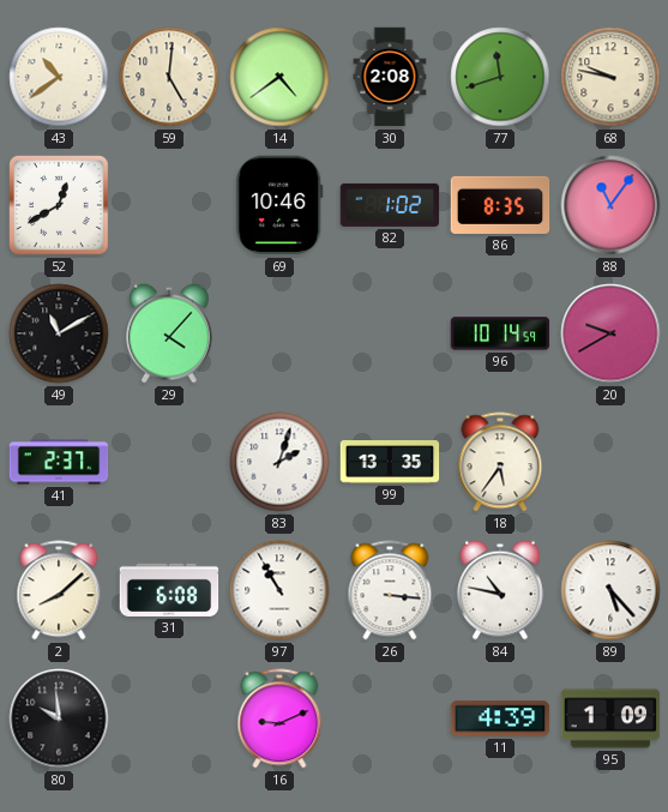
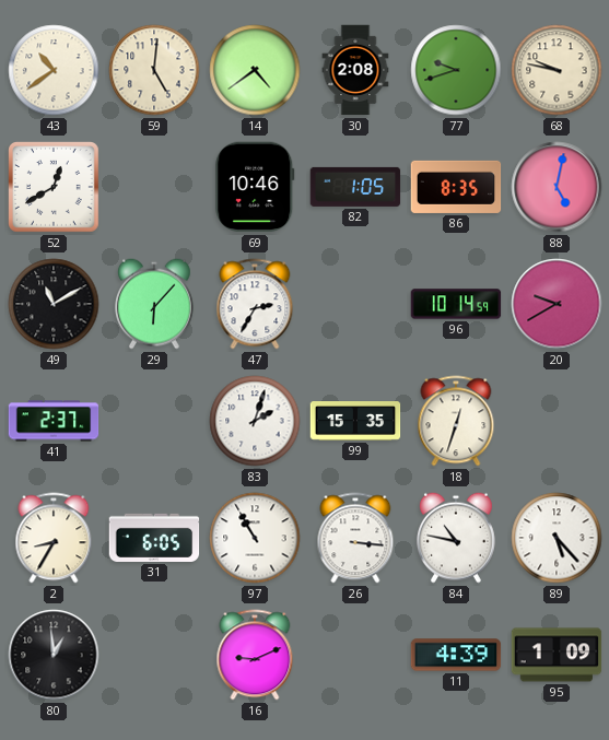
77: 11:42 -> 9:42 (456, 70)
82: 1:02 -> 1:05 (355, 187)
88: 11:06 -> 5:02 (557, 187)
29: 4:07 -> 6:07 (154, 304)
47: none -> 2:35 (255, 304)
99: 13:35 -> 15:35 (355, 422)
18: 5:36 -> 12:33 (456, 421)
2: 8:08 -> 8:35 (54, 538)
31: 6:08 -> 6:05 (154, 538)
80: 9:59 -> 12:59 (54, 655)
